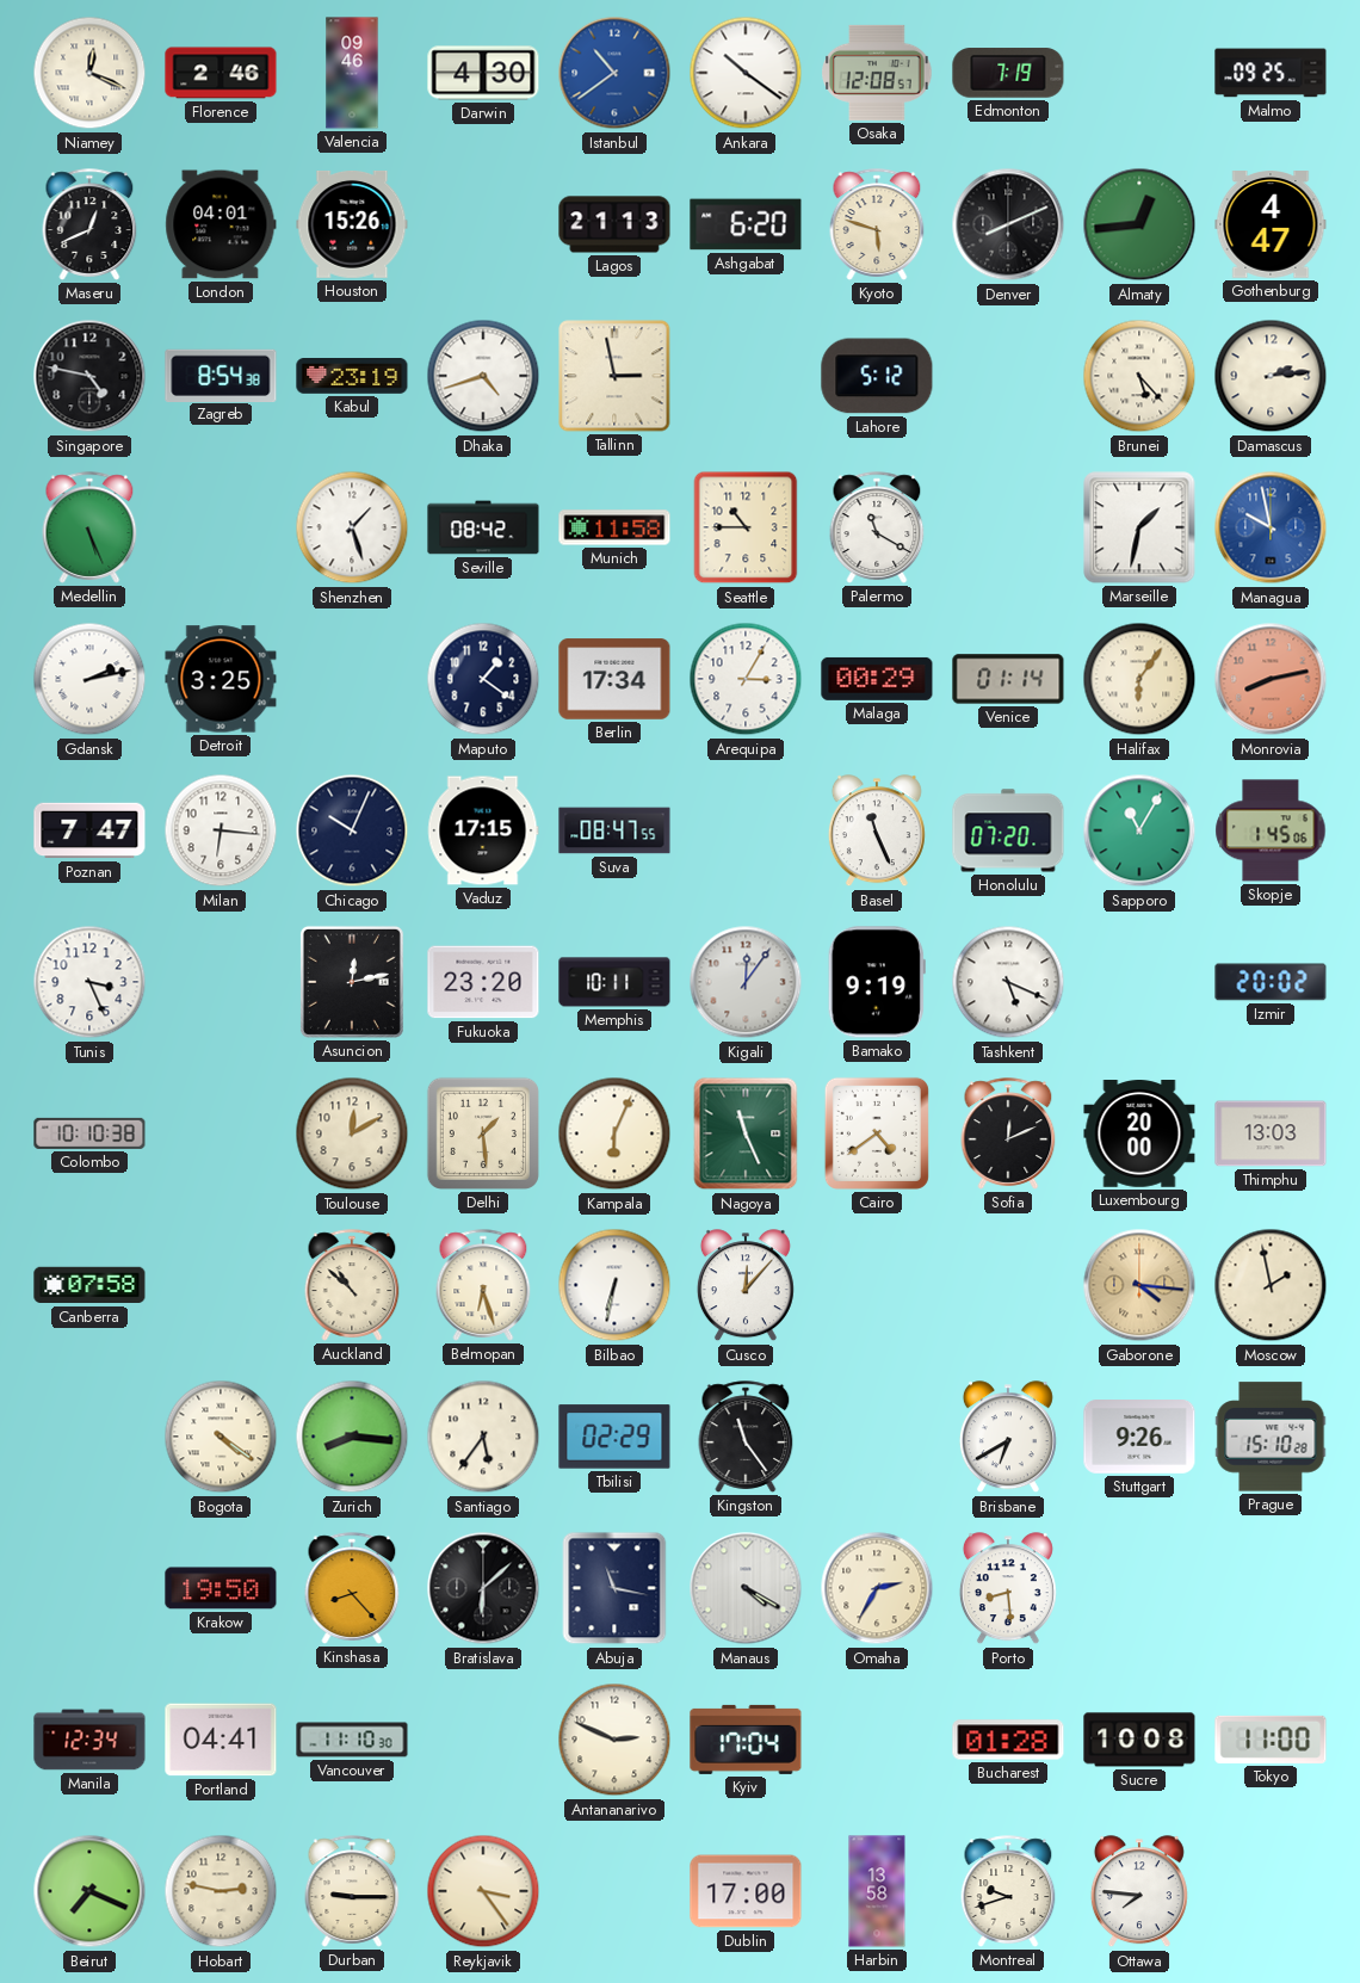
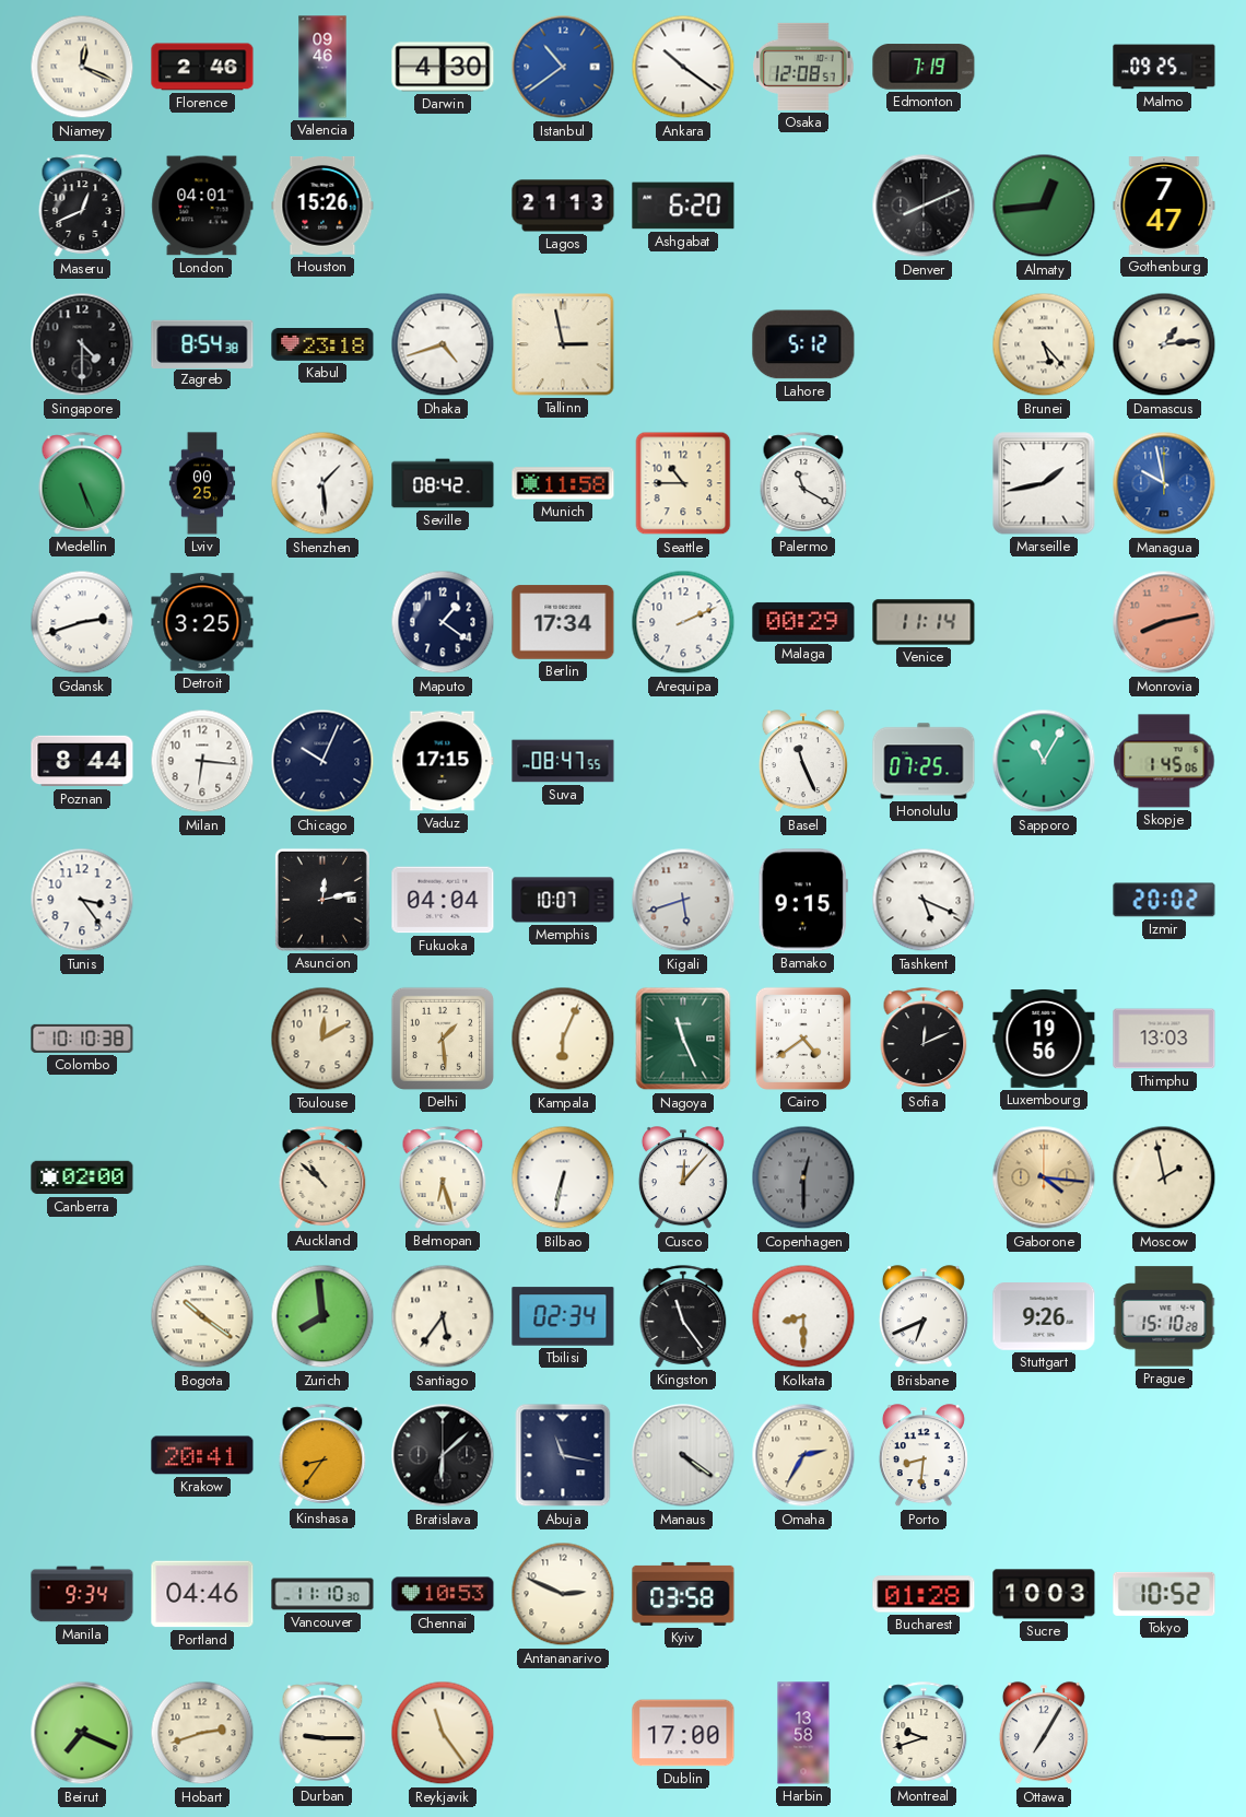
Kyoto: 5:48 -> none (877, 224)
Gothenburg: 4:47 -> 7:47 (1164, 206)
Singapore: 4:47 -> 4:30 (82, 344)
Kabul: 23:19 -> 23:18 (322, 345)
Damascus: 2:14 -> 1:14 (1164, 344)
Lviv: none -> 00:25 (202, 483)
Shenzhen: 1:27 -> 1:29 (322, 483)
Marseille: 1:32 -> 1:43 (1044, 483)
Gdansk: 2:13 -> 2:42 (82, 622)
Arequipa: 3:05 -> 2:11 (683, 622)
Venice: 01:14 -> 11:14 (924, 622)
Halifax: 6:06 -> none (1139, 679)
Poznan: 7:47 -> 8:44 (82, 761)
Honolulu: 07:20 -> 07:25 (924, 761)
Tunis: 3:26 -> 3:24 (82, 900)
Fukuoka: 23:20 -> 04:04 (443, 900)
Memphis: 10:11 -> 10:07 (563, 900)
Kigali: 12:06 -> 5:42 (683, 900)
Bamako: 9:19 -> 9:15 (803, 900)
Luxembourg: 20:00 -> 19:56 (1044, 1039)
Canberra: 07:58 -> 02:00 (82, 1177)
Copenhagen: none -> 12:30 (803, 1177)
Bogota: 4:21 -> 10:21 (202, 1316)
Zurich: 8:16 -> 7:59 (322, 1316)
Tbilisi: 02:29 -> 02:34 (563, 1316)
Kolkata: none -> 8:30 (803, 1316)
Brisbane: 6:40 -> 6:41 (924, 1317)
Krakow: 19:50 -> 20:41 (202, 1455)
Kinshasa: 8:23 -> 8:36 (322, 1455)
Manaus: 4:20 -> 4:21 (683, 1455)
Porto: 8:29 -> 8:31 (924, 1456)
Manila: 12:34 -> 9:34 (82, 1594)
Portland: 04:41 -> 04:46 (202, 1594)
Chennai: none -> 10:53 (443, 1594)
Kyiv: 17:04 -> 03:58 (683, 1594)
Sucre: 10:08 -> 10:03 (1044, 1594)
Tokyo: 11:00 -> 10:52 (1164, 1594)
Hobart: 2:47 -> 2:42 (202, 1733)
Reykjavik: 3:24 -> 11:24 (443, 1733)
Ottawa: 7:46 -> 7:05 (1044, 1734)
